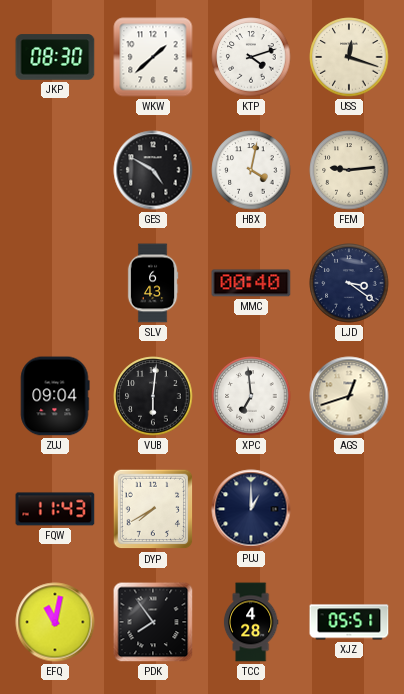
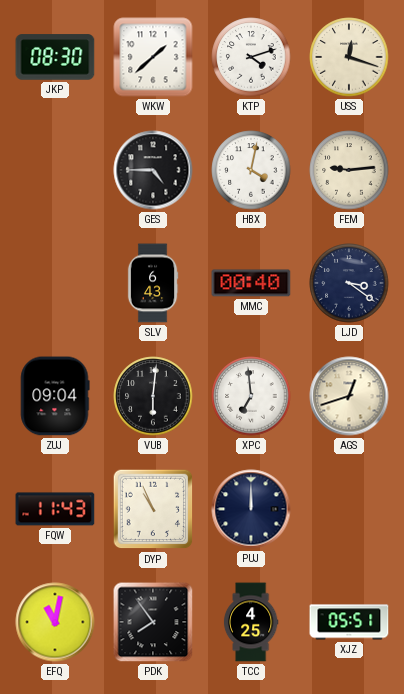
GES: 4:50 -> 4:45 (153, 170)
DYP: 7:40 -> 10:56 (153, 509)
PUJ: 1:00 -> 12:00 (251, 509)
TCC: 4:28 -> 4:25 (251, 622)
